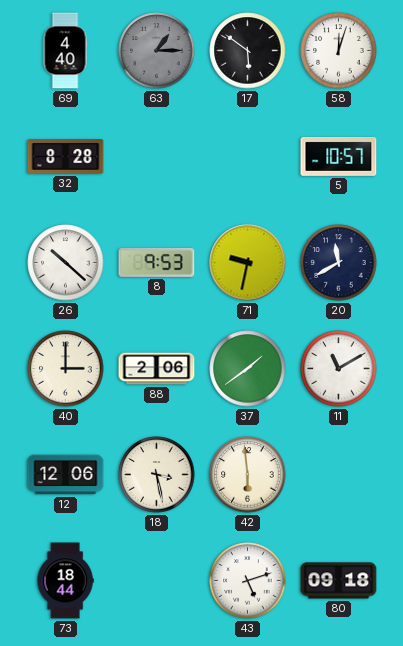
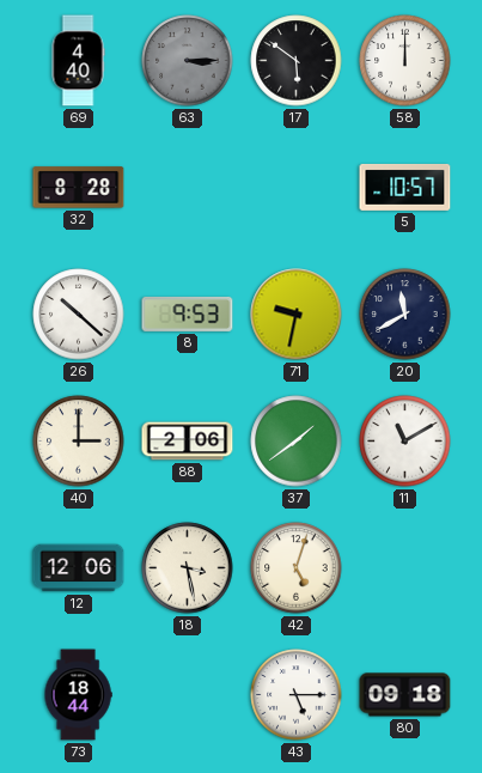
63: 1:15 -> 3:15 (188, 61)
58: 12:03 -> 12:00 (405, 61)
42: 5:59 -> 5:03 (297, 568)
43: 5:12 -> 5:15 (297, 695)
